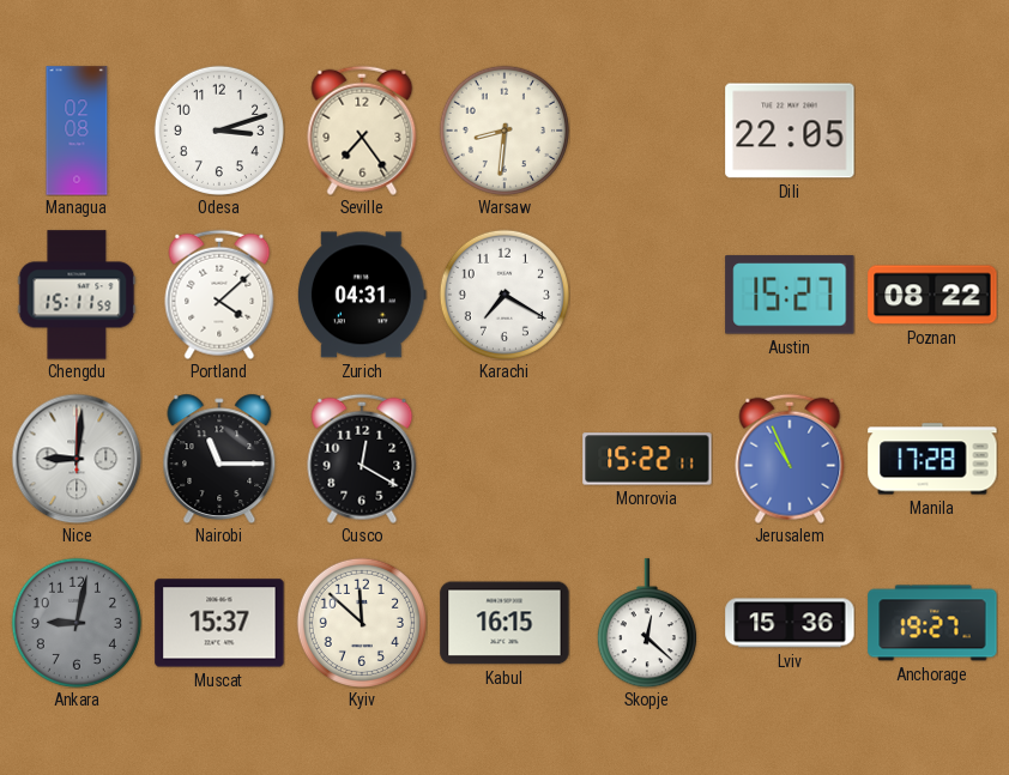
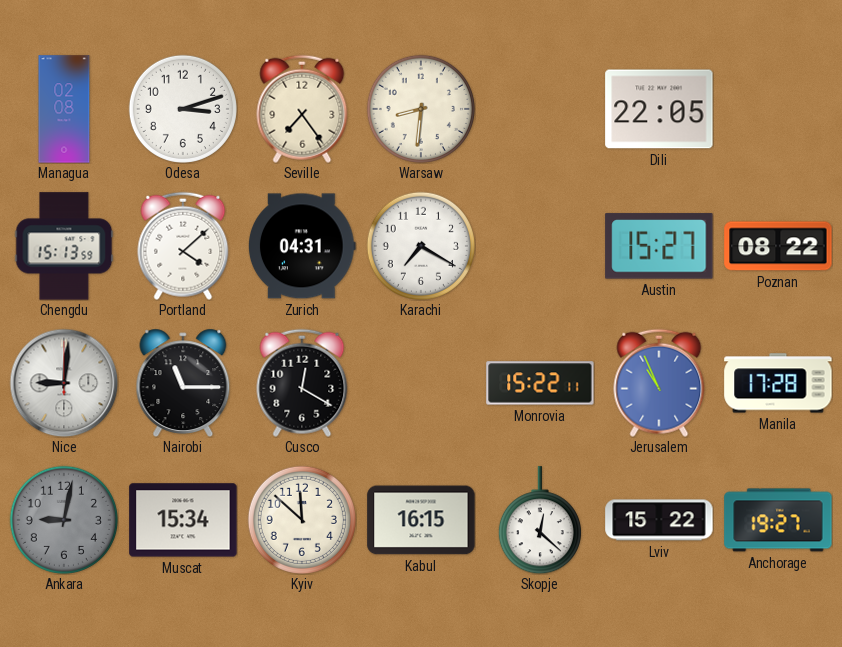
Chengdu: 15:11 -> 15:13 (64, 246)
Muscat: 15:37 -> 15:34 (183, 520)
Lviv: 15:36 -> 15:22 (659, 520)
